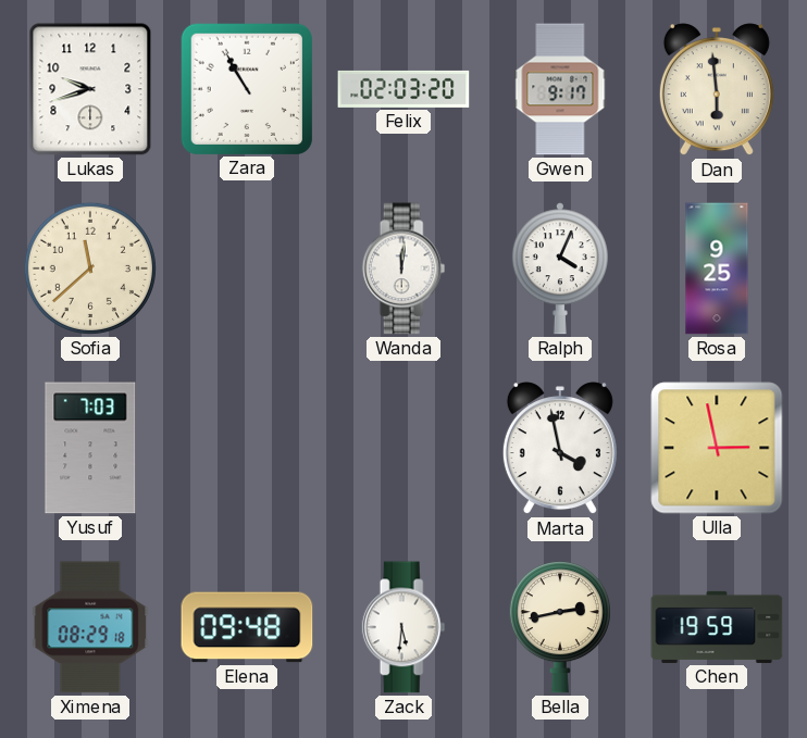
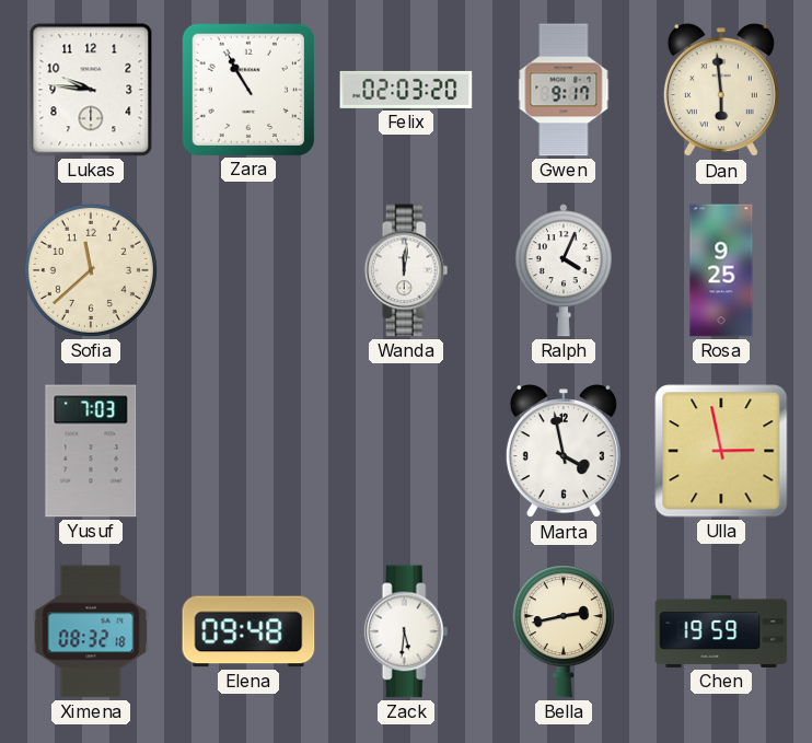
Lukas: 9:42 -> 9:46 (91, 90)
Ximena: 08:29 -> 08:32 (91, 631)
